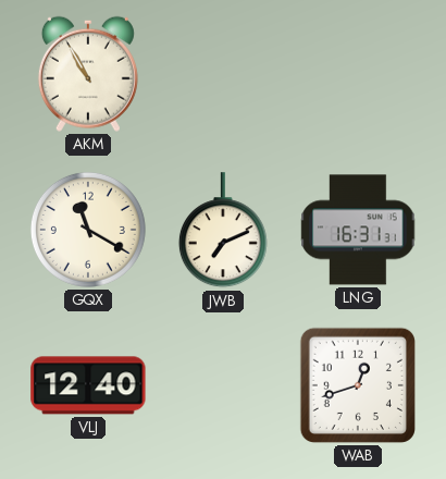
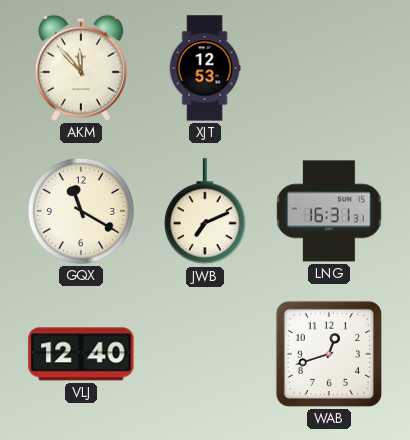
AKM: 10:55 -> 11:53 (81, 68)
XJT: none -> 12:53 (205, 68)
